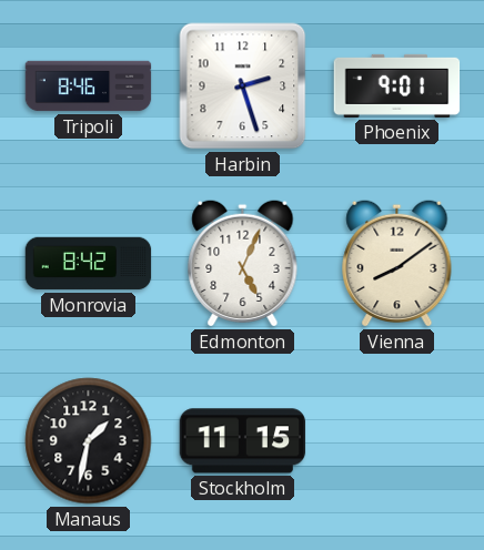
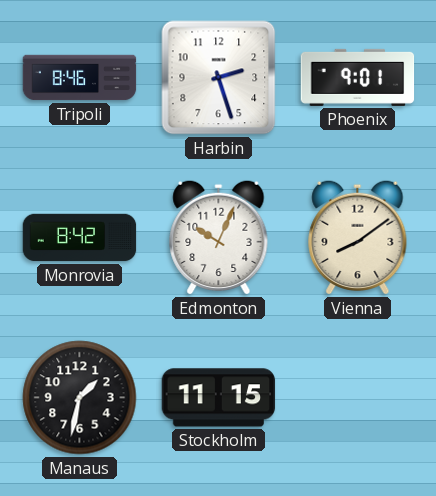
Edmonton: 5:04 -> 10:04 (219, 237)
